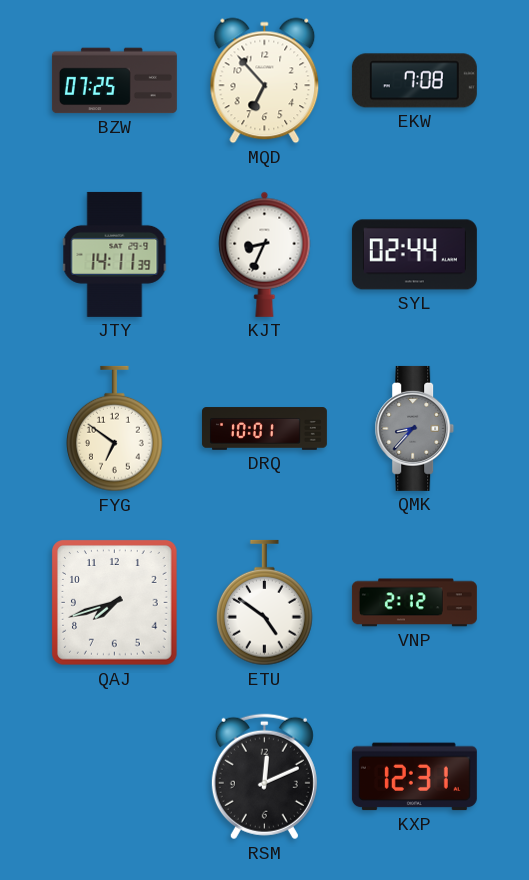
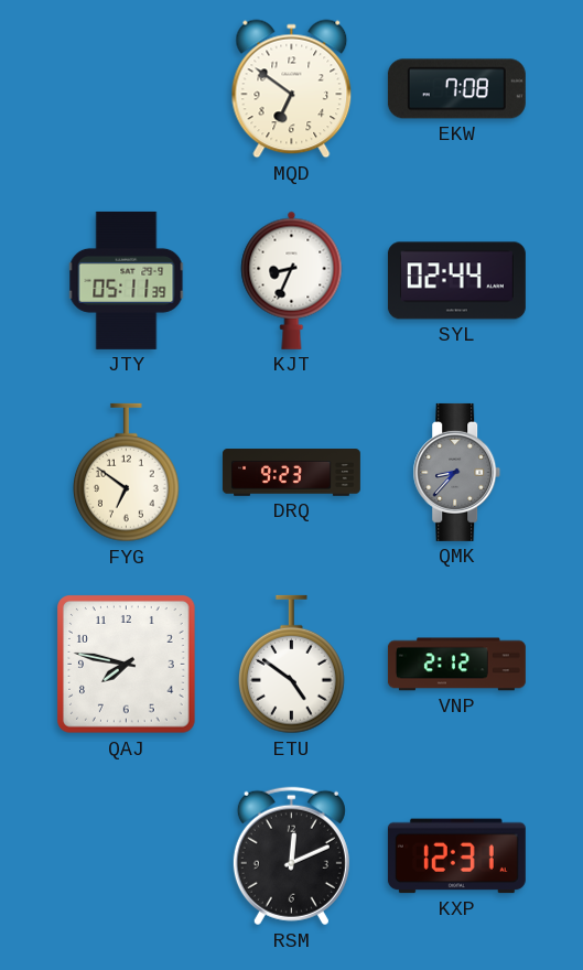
BZW: 07:25 -> none (114, 81)
MQD: 6:53 -> 6:51 (292, 89)
JTY: 14:11 -> 05:11 (127, 280)
DRQ: 10:01 -> 9:23 (291, 473)
QAJ: 7:42 -> 7:47 (127, 665)
